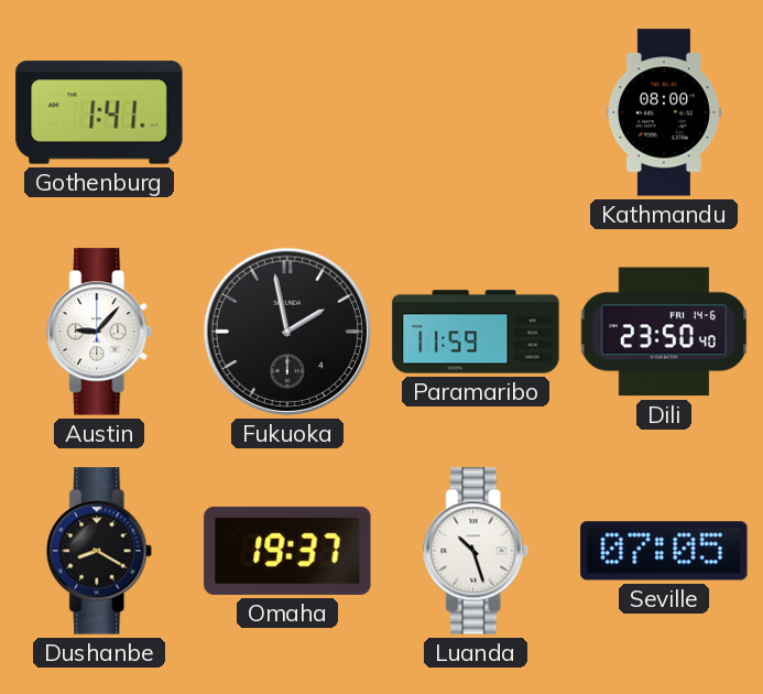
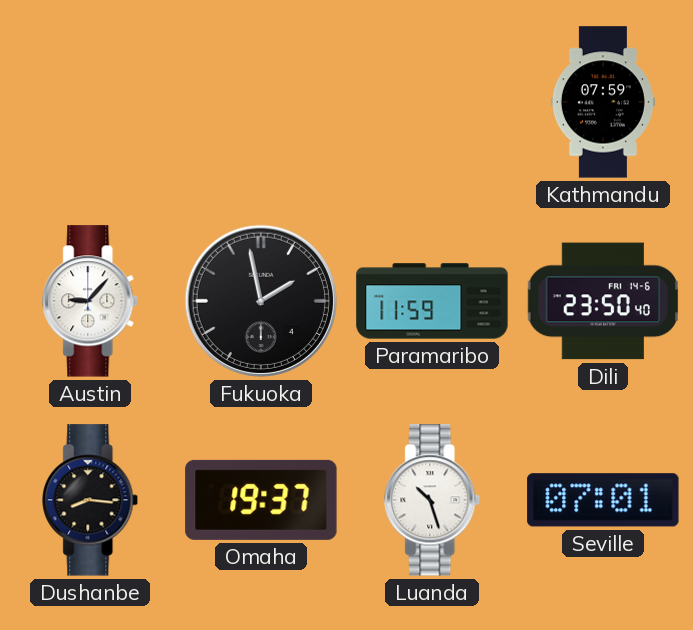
Gothenburg: 1:41 -> none (99, 112)
Kathmandu: 08:00 -> 07:59 (603, 102)
Dushanbe: 8:20 -> 8:16 (91, 500)
Seville: 07:05 -> 07:01 (603, 500)
